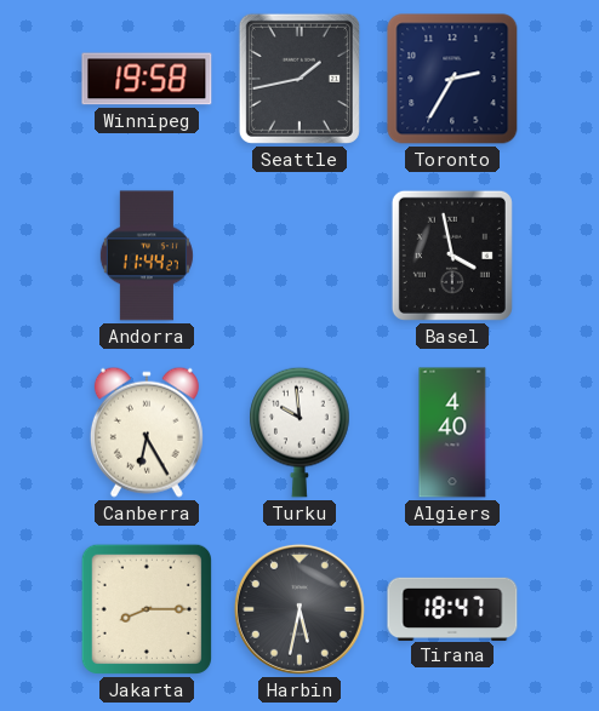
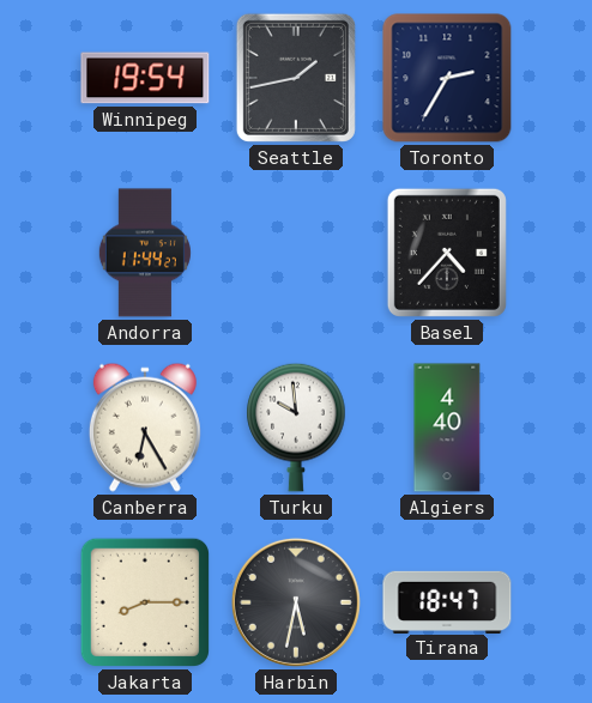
Winnipeg: 19:58 -> 19:54 (145, 78)
Basel: 3:58 -> 4:37 (447, 253)
